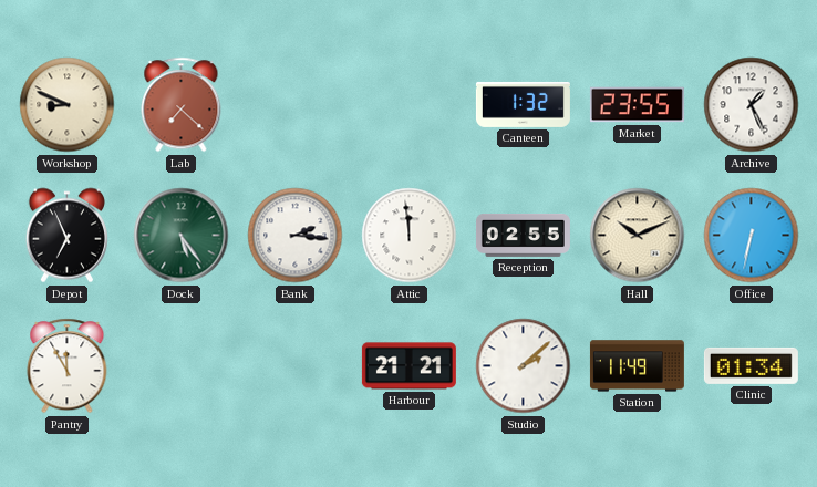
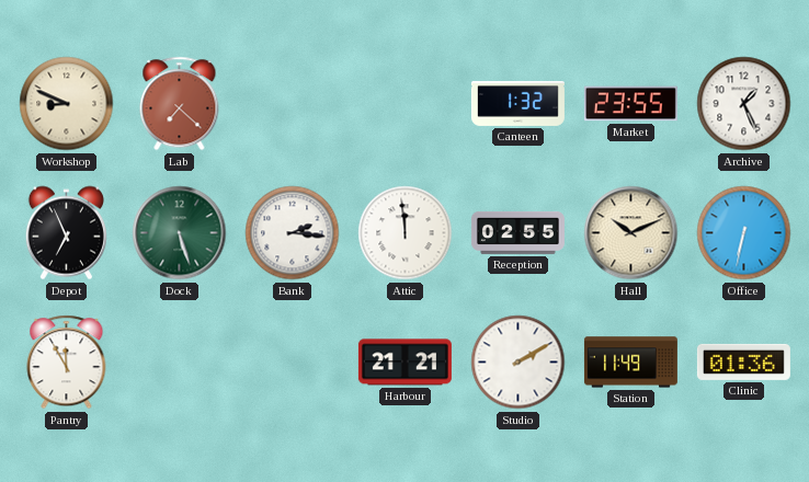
Dock: 5:24 -> 5:27 (180, 233)
Studio: 2:08 -> 2:10 (519, 363)
Clinic: 01:34 -> 01:36 (743, 361)
